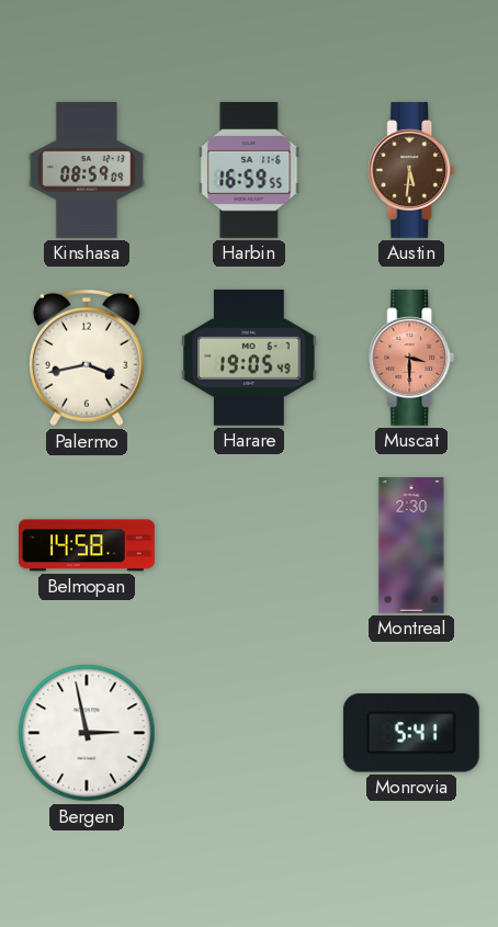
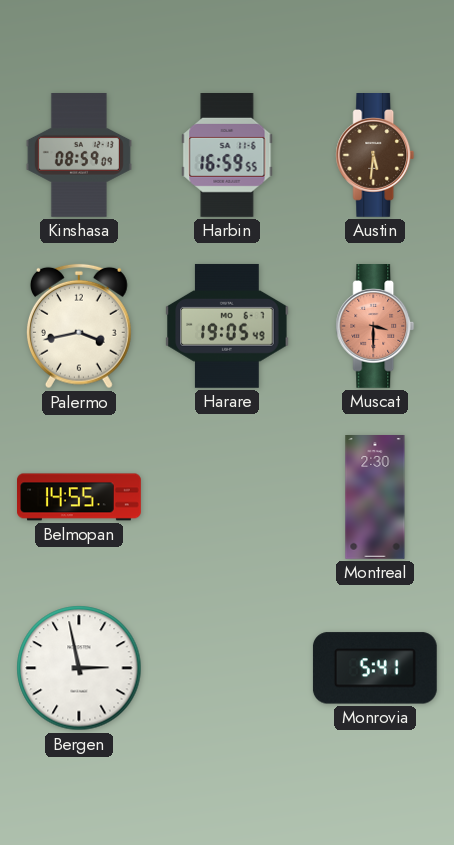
Belmopan: 14:58 -> 14:55 (80, 497)
